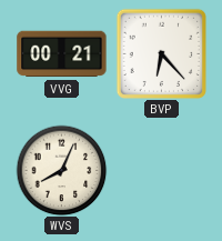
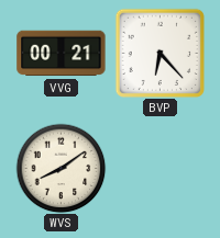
WVS: 8:04 -> 8:09 (61, 168)
